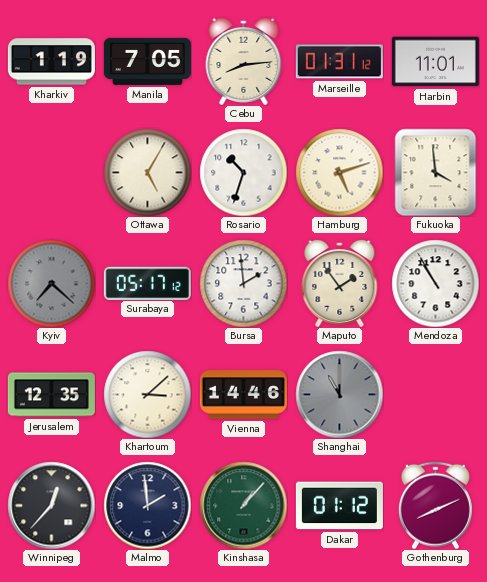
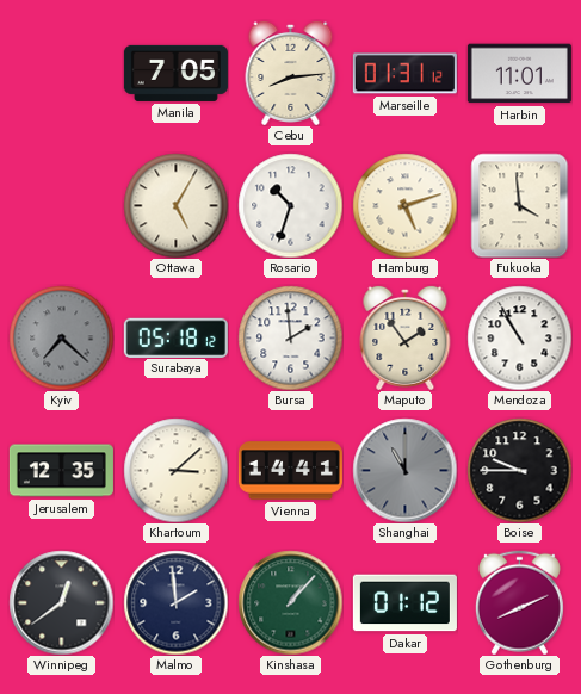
Kharkiv: 1:19 -> none (51, 62)
Surabaya: 05:17 -> 05:18 (175, 337)
Vienna: 14:46 -> 14:41 (290, 471)
Boise: none -> 9:45 (519, 470)
Winnipeg: 12:37 -> 12:39 (61, 602)
